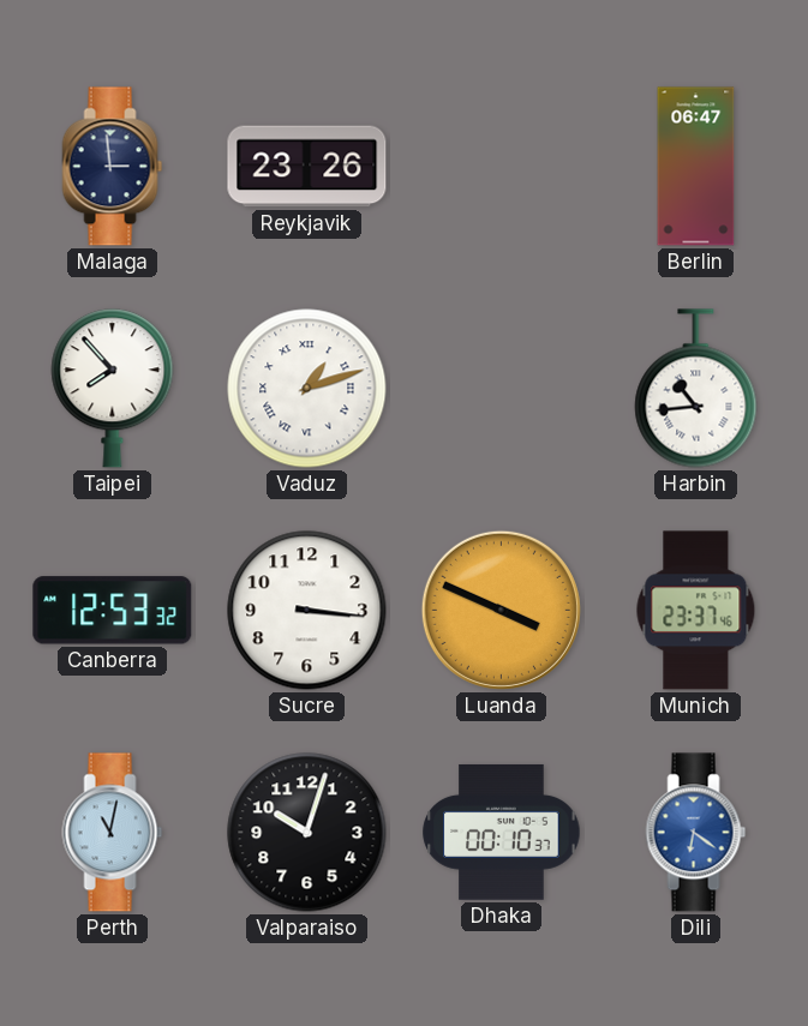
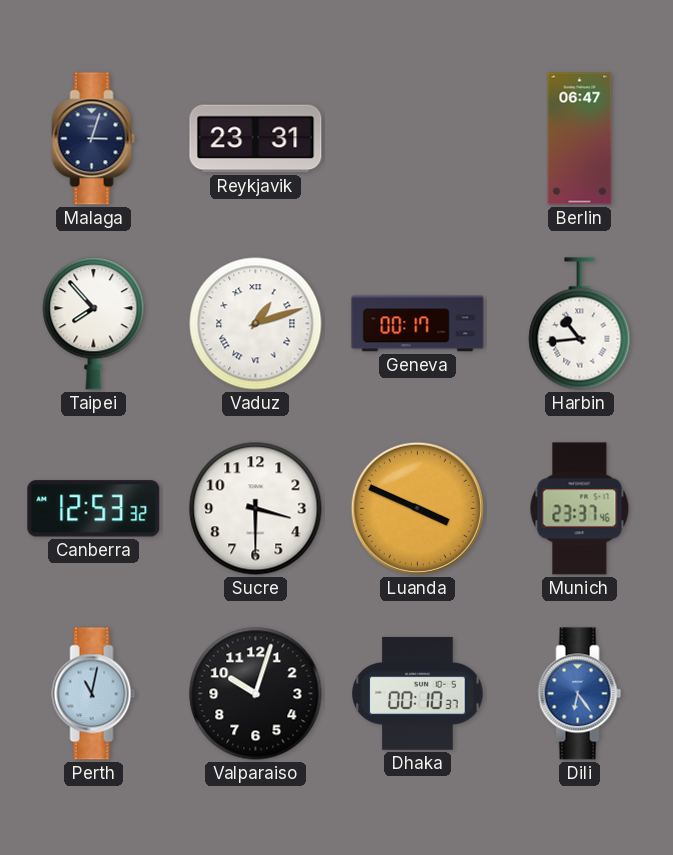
Malaga: 2:59 -> 3:03 (94, 139)
Reykjavik: 23:26 -> 23:31 (256, 139)
Geneva: none -> 00:17 (418, 324)
Sucre: 3:16 -> 3:30 (256, 509)
Dili: 6:21 -> 6:24 (580, 694)
